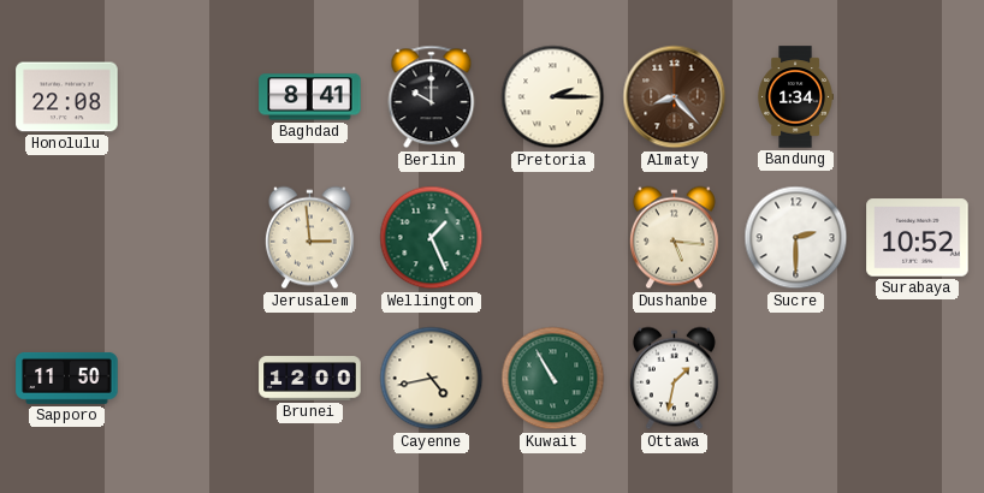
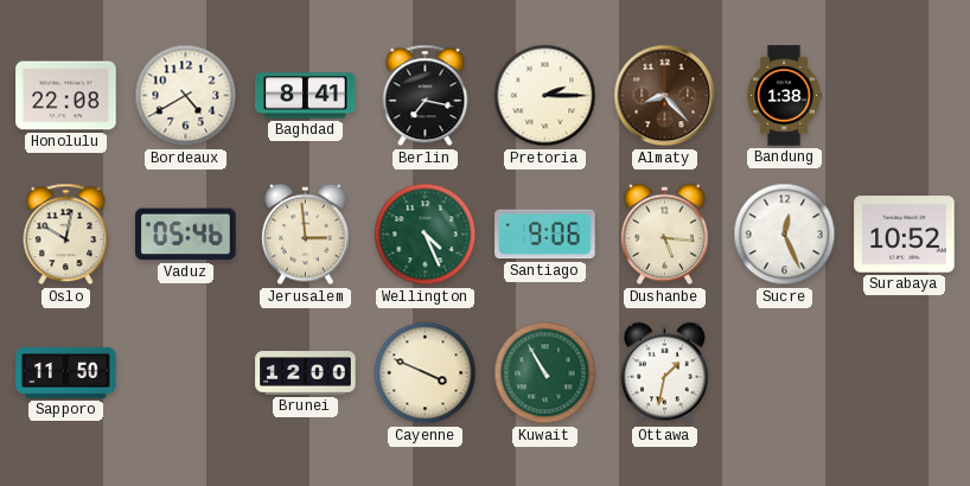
Bordeaux: none -> 4:40 (186, 96)
Berlin: 10:00 -> 7:17 (426, 96)
Bandung: 1:34 -> 1:38 (784, 96)
Oslo: none -> 10:02 (66, 235)
Vaduz: none -> 05:46 (186, 235)
Wellington: 1:26 -> 4:26 (426, 235)
Santiago: none -> 9:06 (545, 235)
Sucre: 2:30 -> 12:26 (785, 235)
Cayenne: 4:43 -> 3:49 (426, 373)
